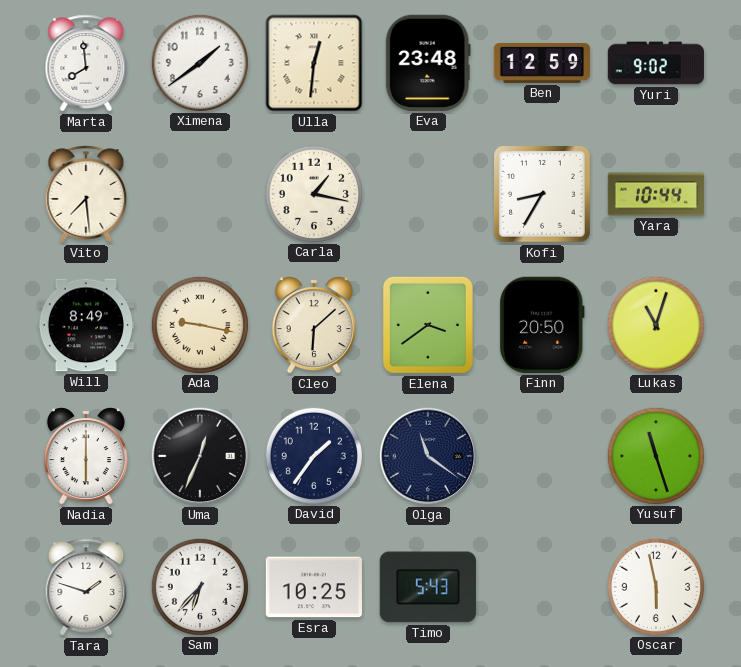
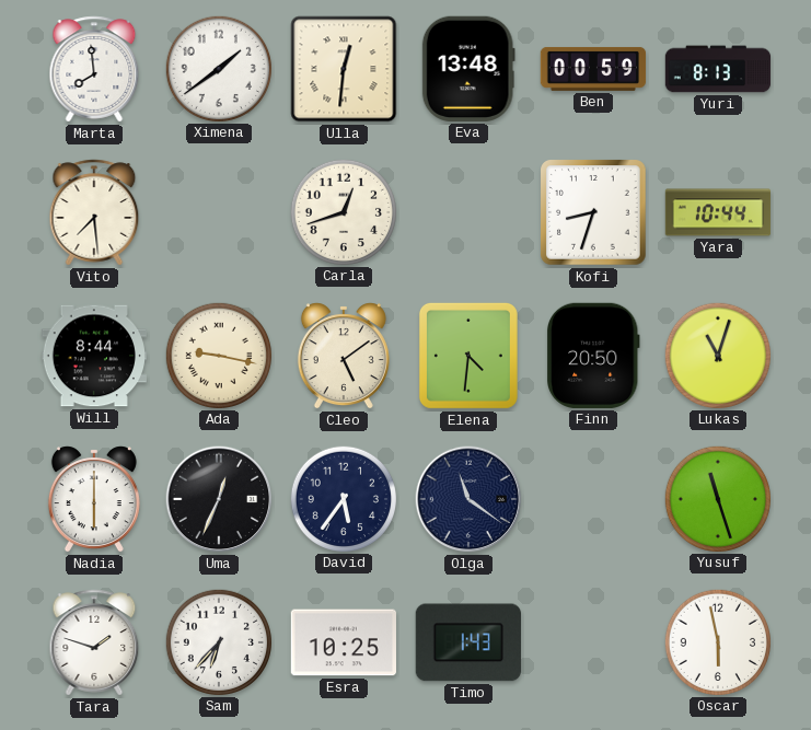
Eva: 23:48 -> 13:48 (468, 69)
Ben: 12:59 -> 00:59 (593, 69)
Yuri: 9:02 -> 8:13 (718, 69)
Carla: 1:17 -> 12:42 (343, 211)
Kofi: 8:35 -> 8:33 (593, 212)
Will: 8:49 -> 8:44 (93, 356)
Cleo: 6:08 -> 5:09 (344, 356)
Elena: 3:39 -> 4:31 (468, 356)
David: 1:36 -> 5:36 (343, 498)
Timo: 5:43 -> 1:43 (468, 642)
